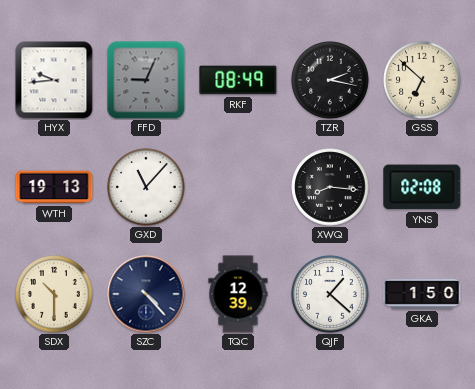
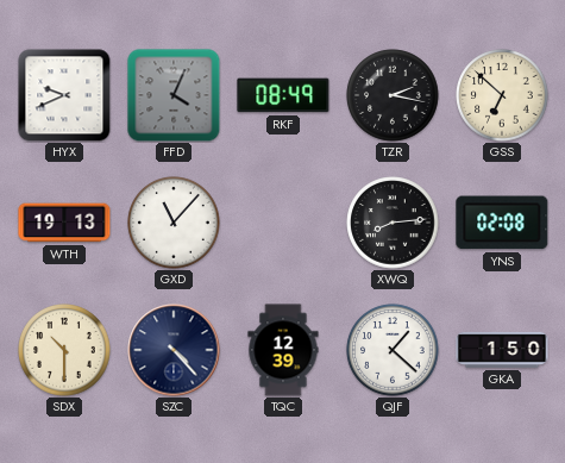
HYX: 9:44 -> 9:41 (64, 95)
FFD: 9:04 -> 4:04 (174, 95)
XWQ: 8:16 -> 8:14 (393, 223)
